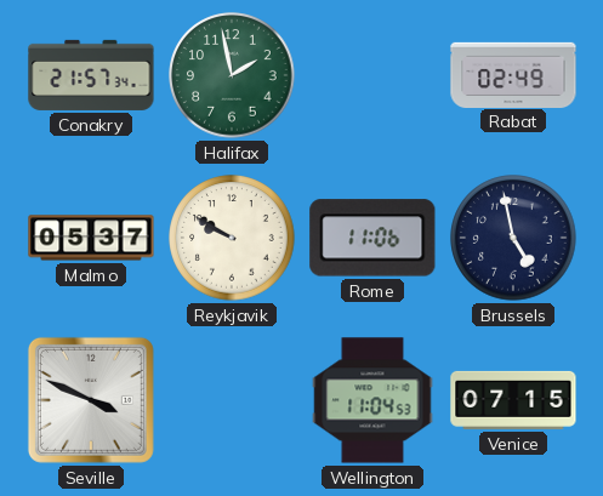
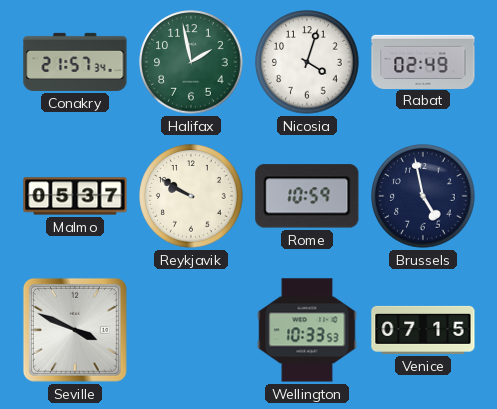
Nicosia: none -> 4:03 (307, 62)
Rome: 11:06 -> 10:59 (307, 196)
Wellington: 11:04 -> 10:33 (307, 330)
